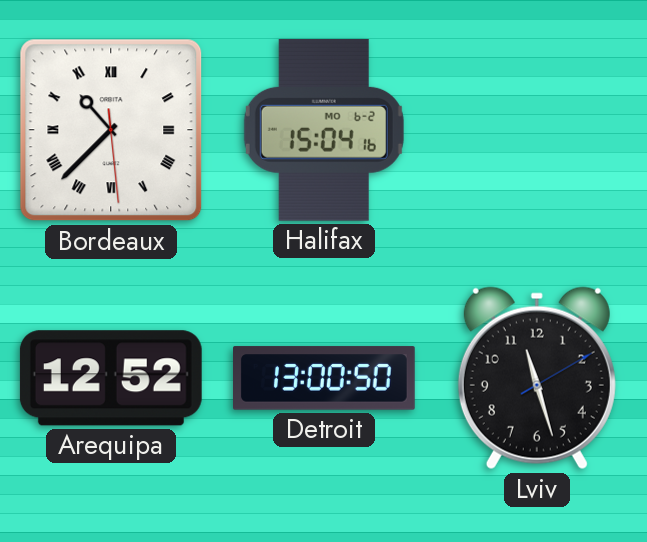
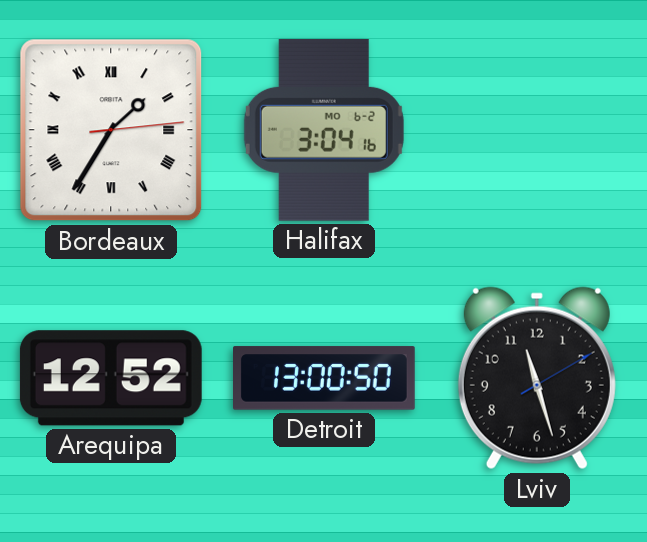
Bordeaux: 10:37 -> 1:35 (111, 130)
Halifax: 15:04 -> 3:04 (324, 130)
